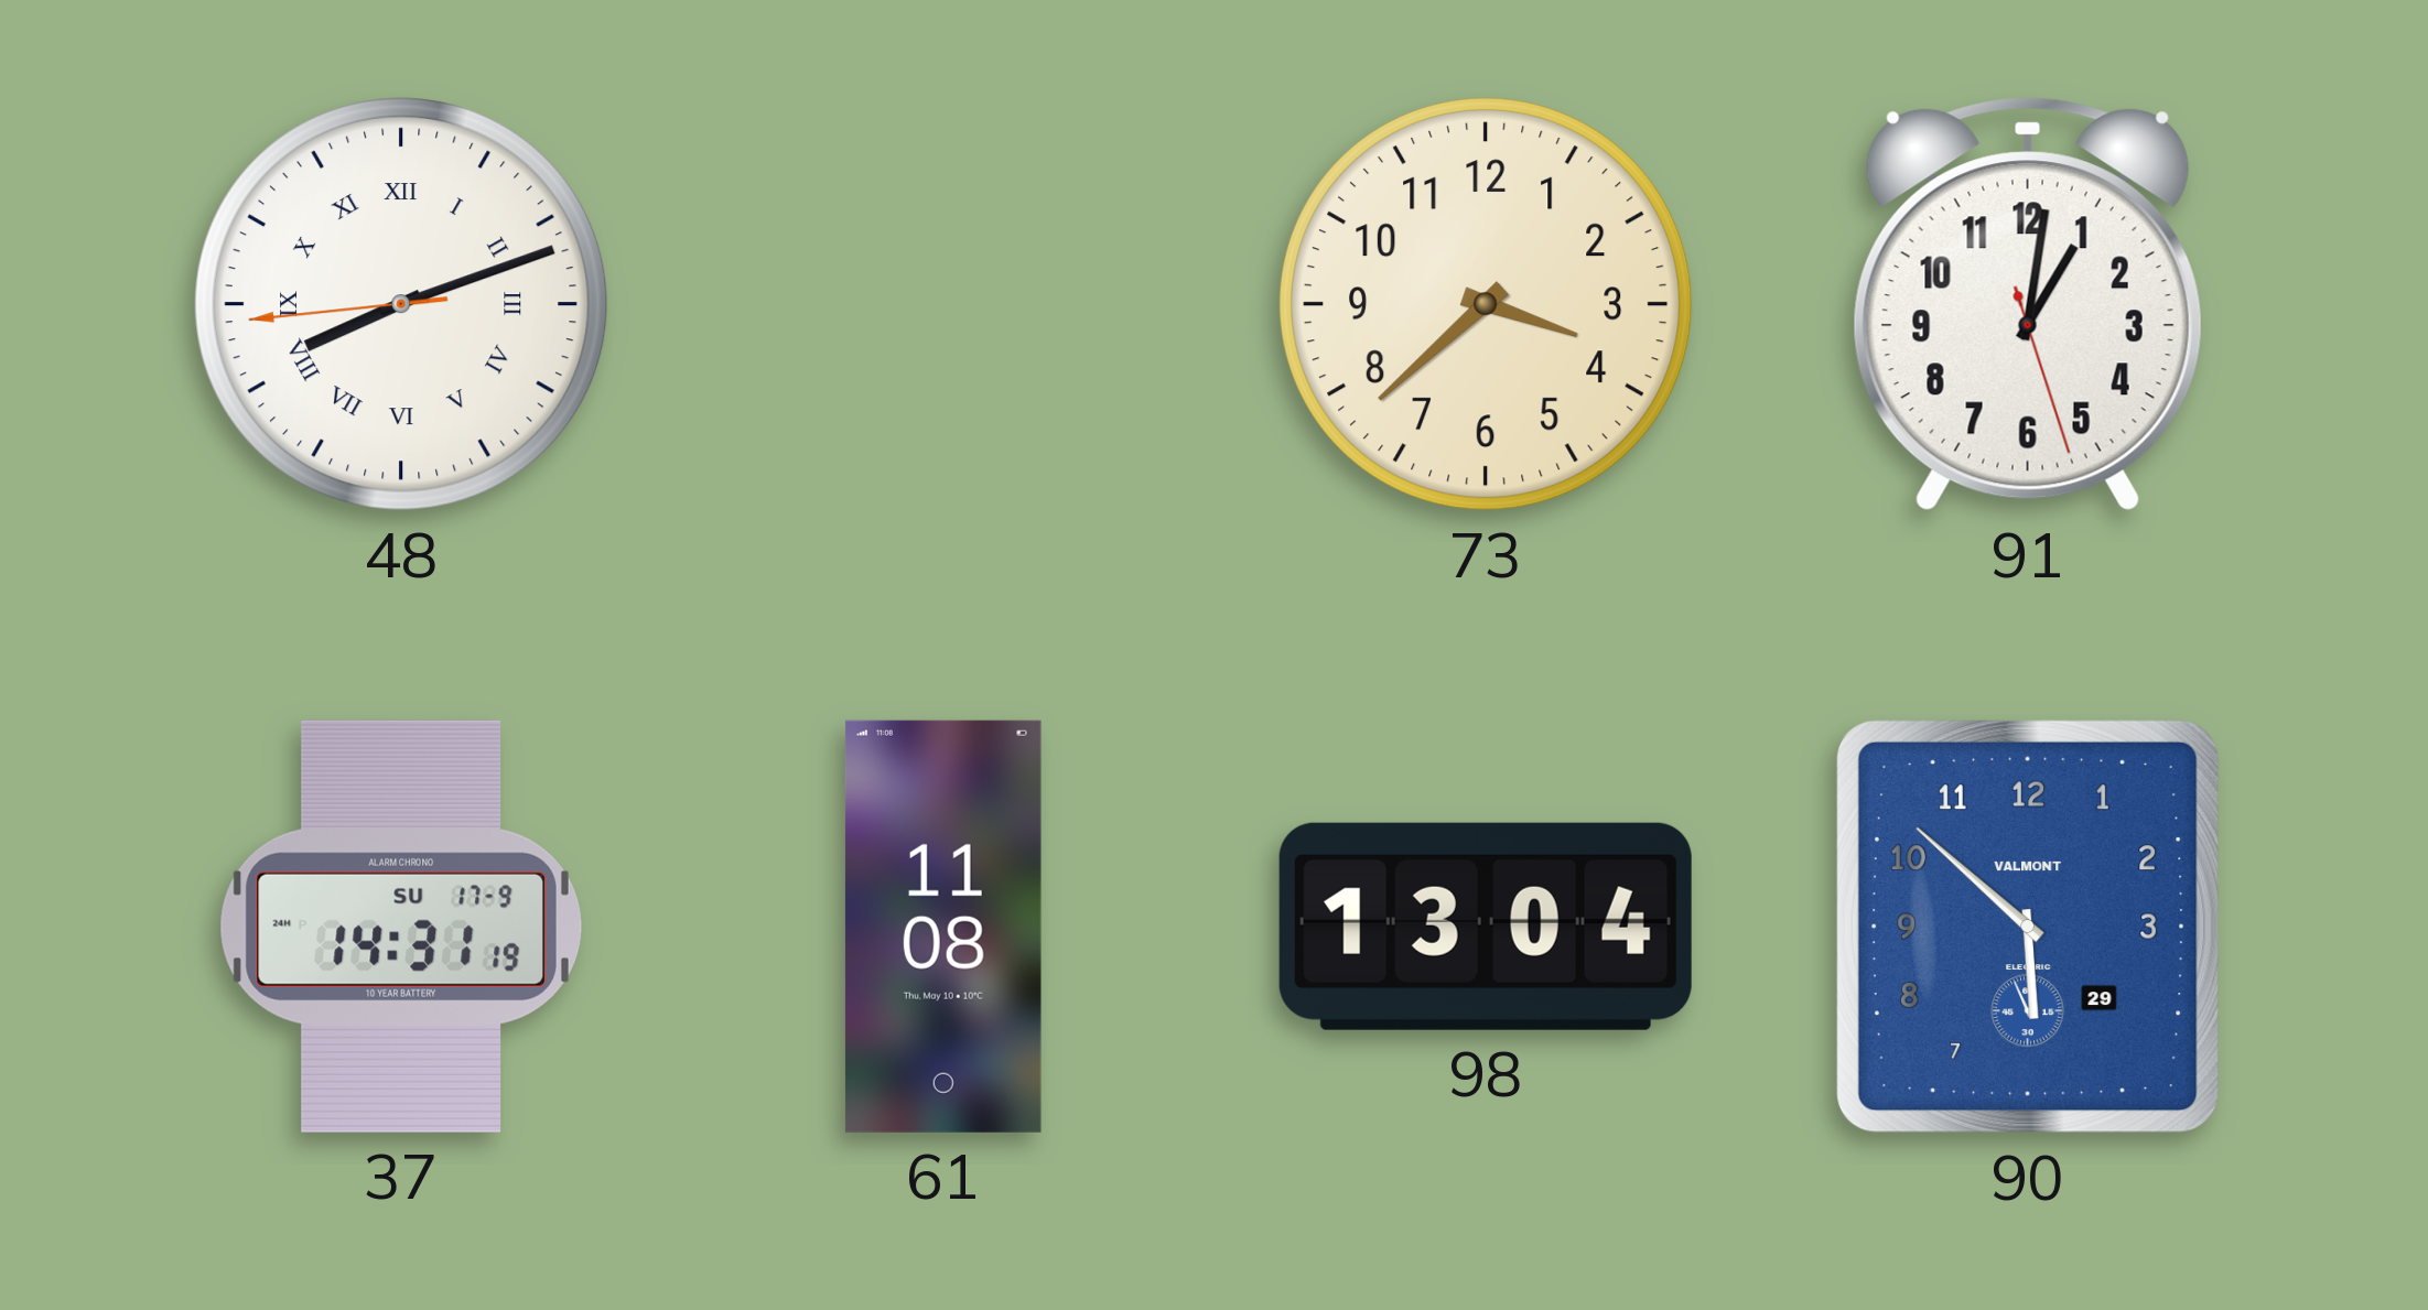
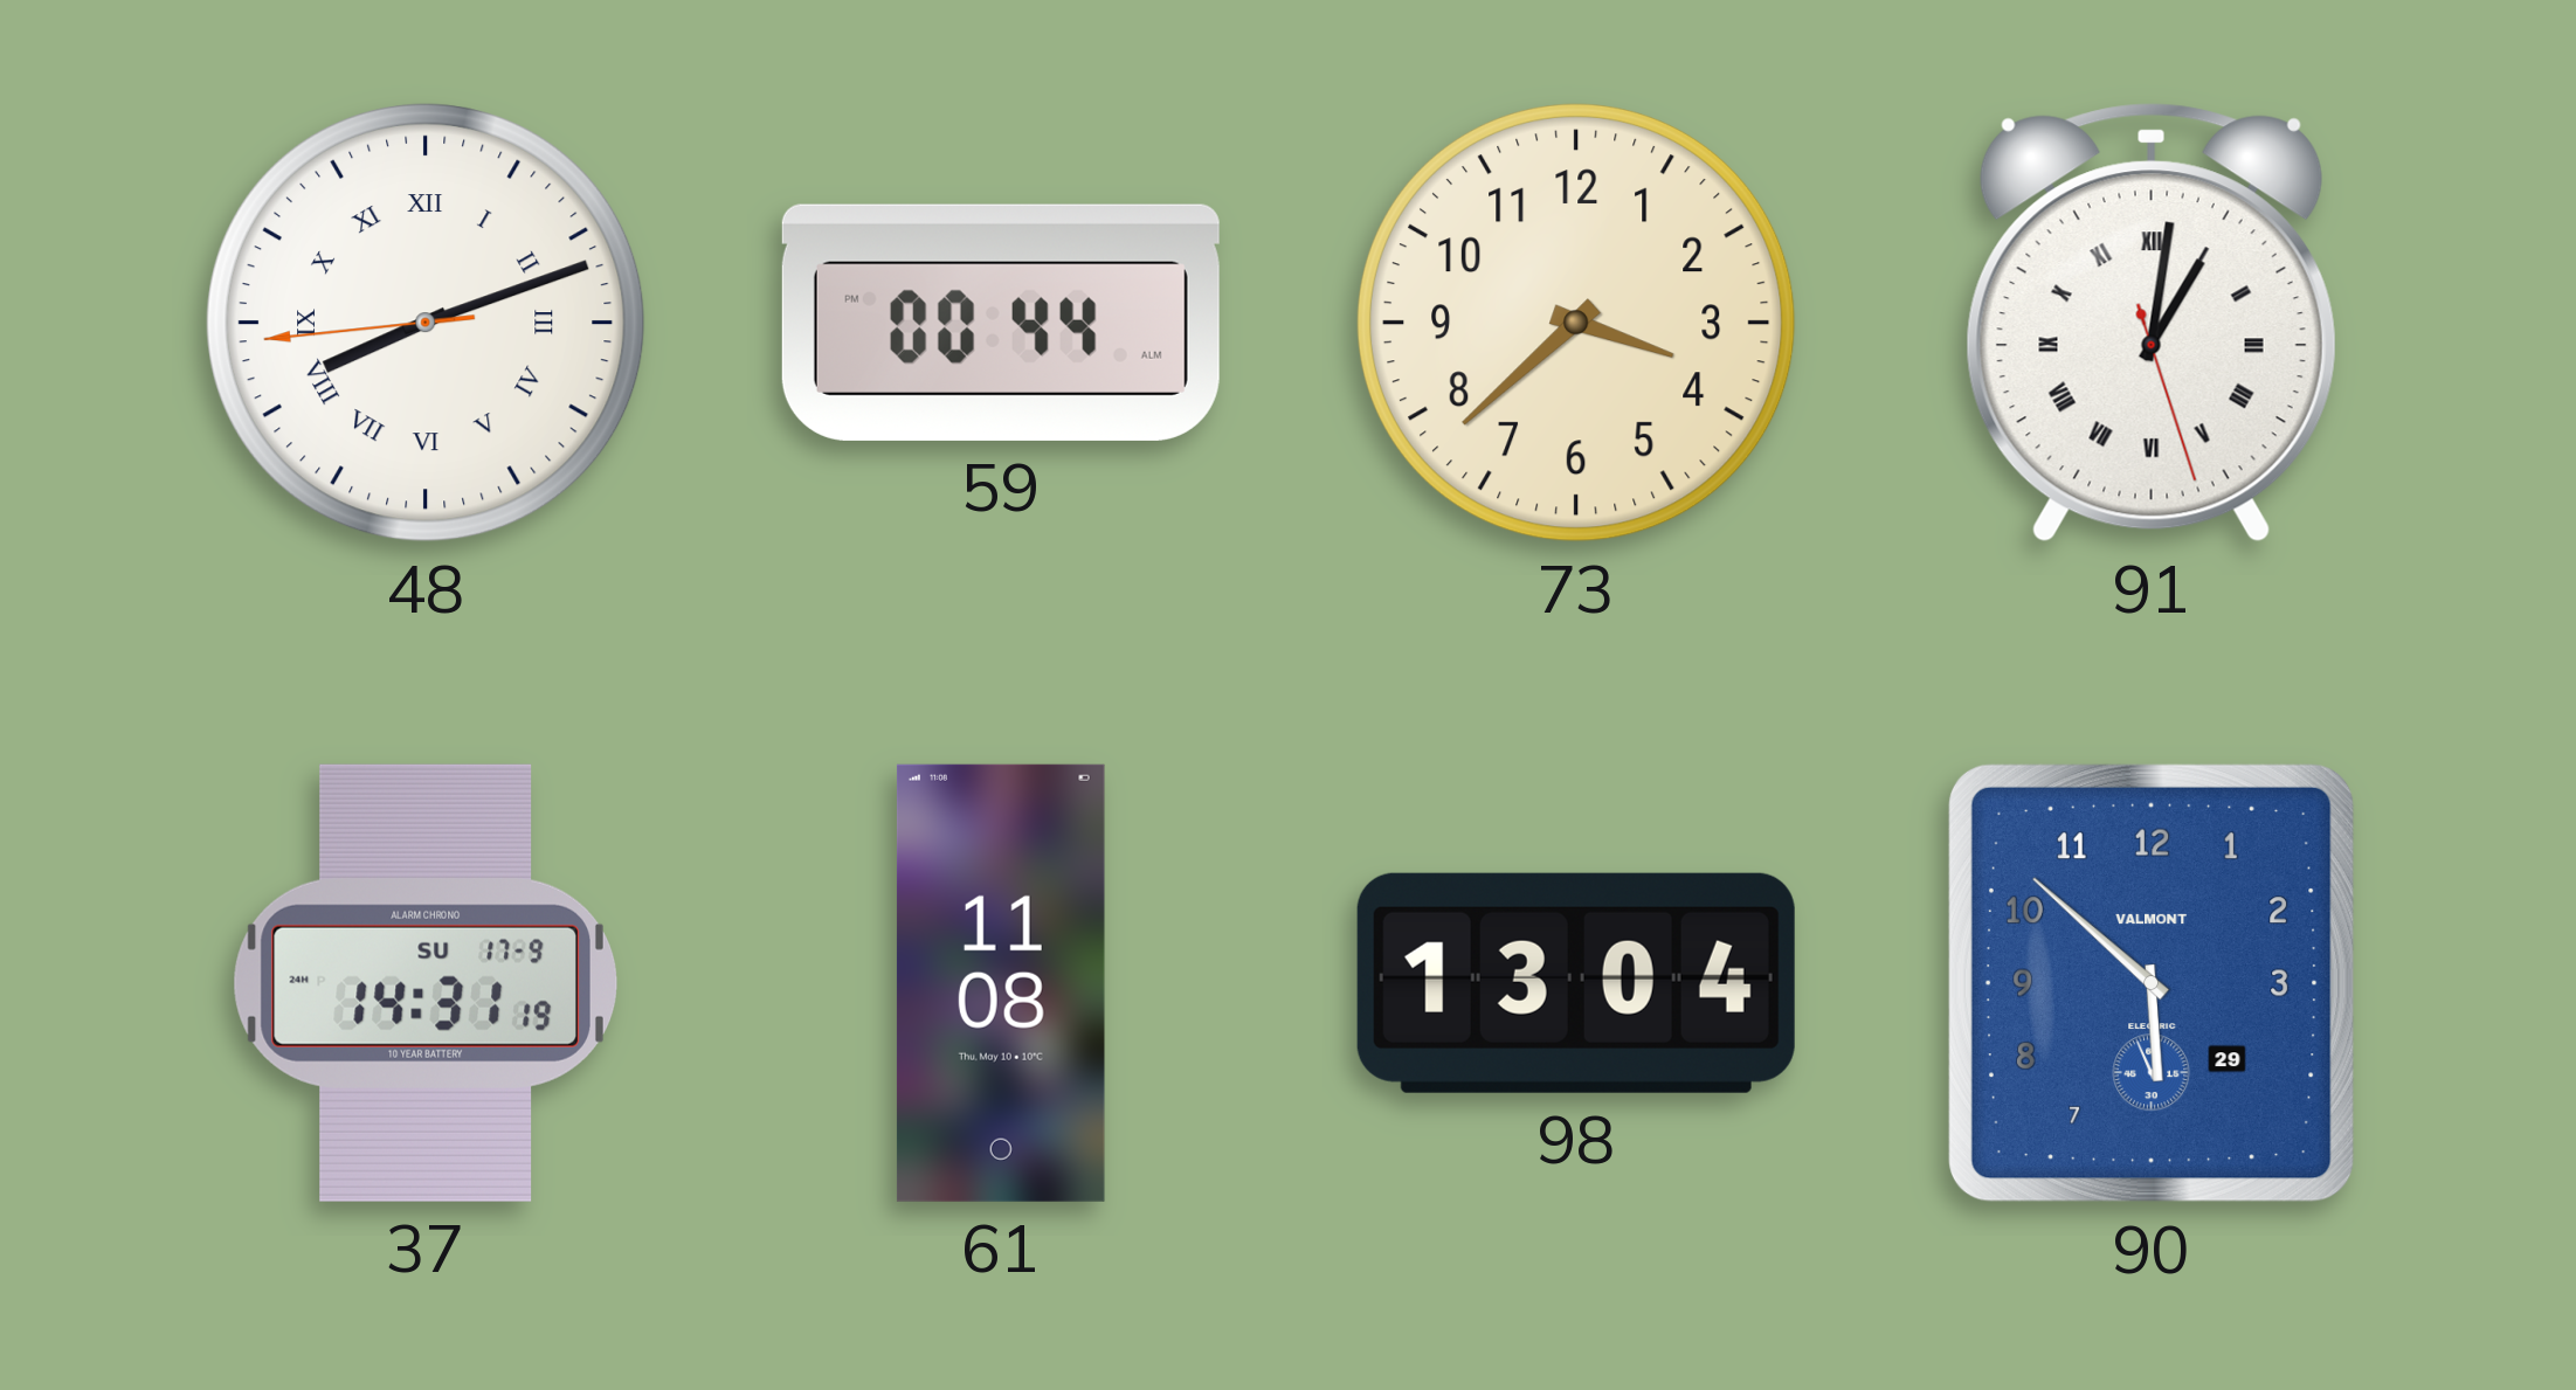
59: none -> 00:44 (1001, 323)
91 numerals: Arabic -> Roman (2152, 323)
